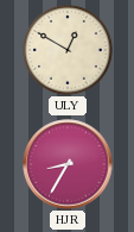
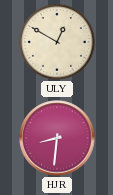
HJR: 8:35 -> 8:31 (57, 138)
